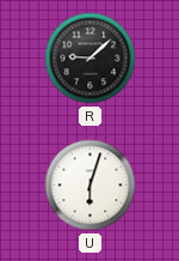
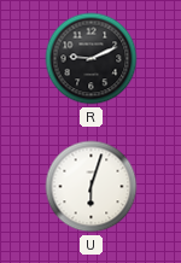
R: 9:08 -> 9:11 (92, 59)
